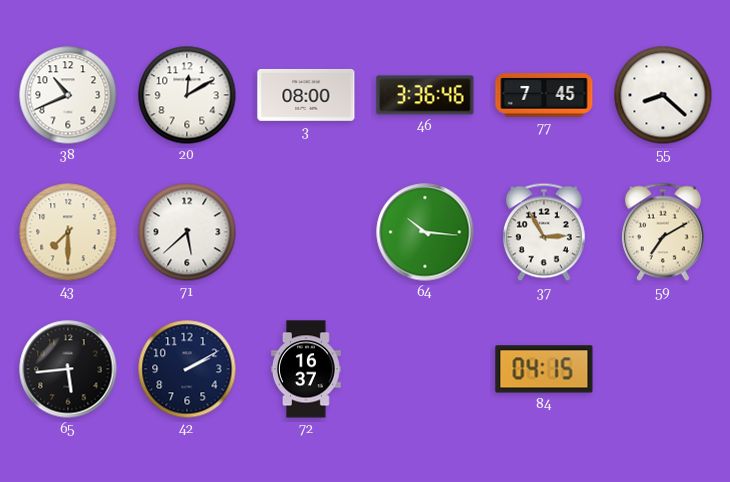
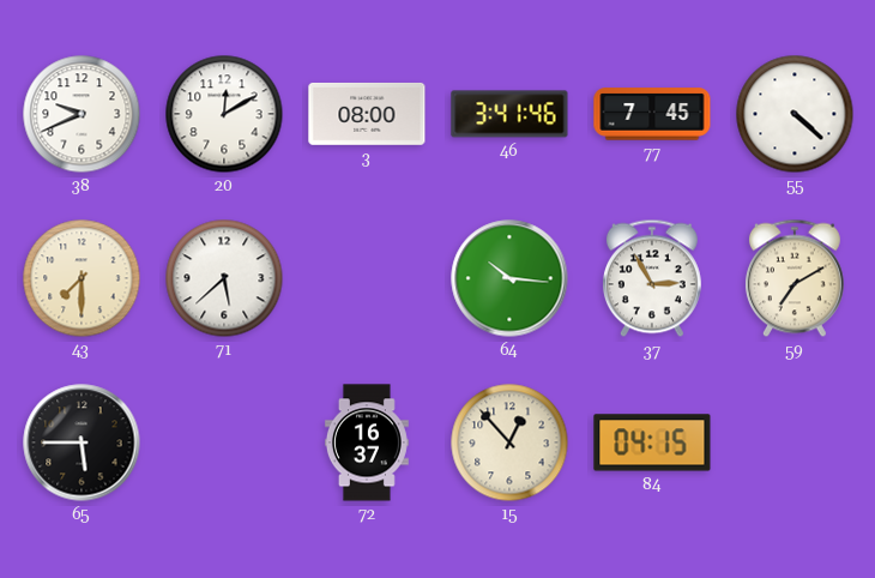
38: 10:41 -> 9:41 (82, 114)
46: 3:36 -> 3:41 (509, 114)
55: 8:22 -> 4:22 (795, 114)
65: 5:44 -> 5:45 (82, 442)
42: 2:10 -> none (187, 369)
15: none -> 12:53 (509, 442)
